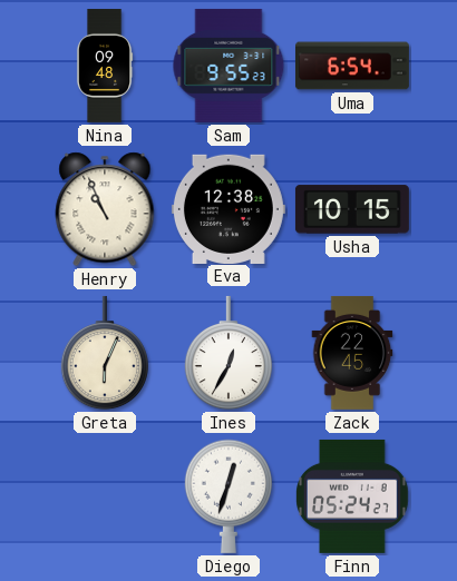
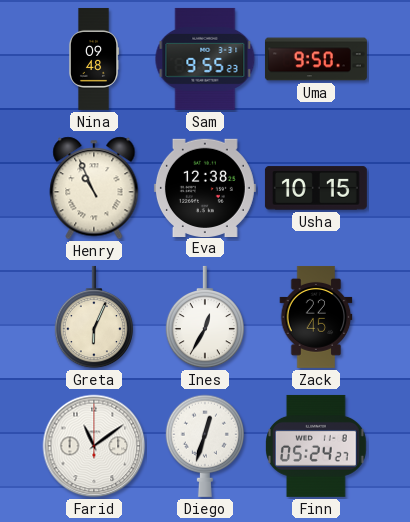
Uma: 6:54 -> 9:50 (316, 59)
Farid: none -> 11:09 (94, 446)
